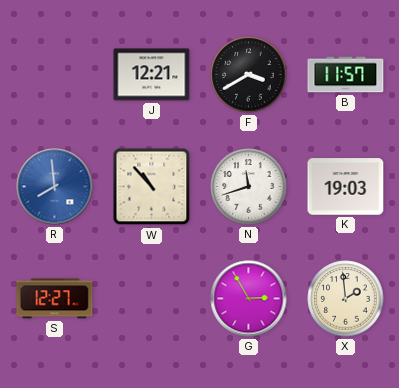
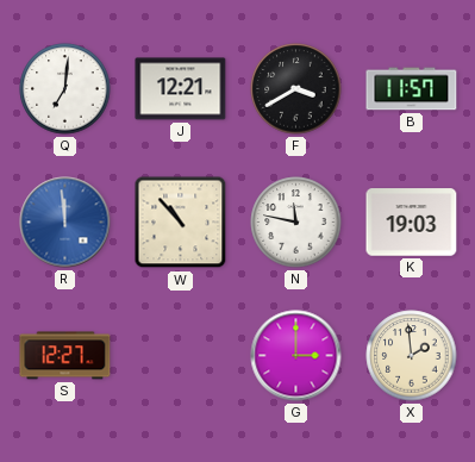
Q: none -> 7:01 (65, 89)
R: 7:59 -> 11:59 (65, 223)
N: 11:42 -> 11:47 (296, 223)
G: 2:55 -> 3:00 (296, 356)
